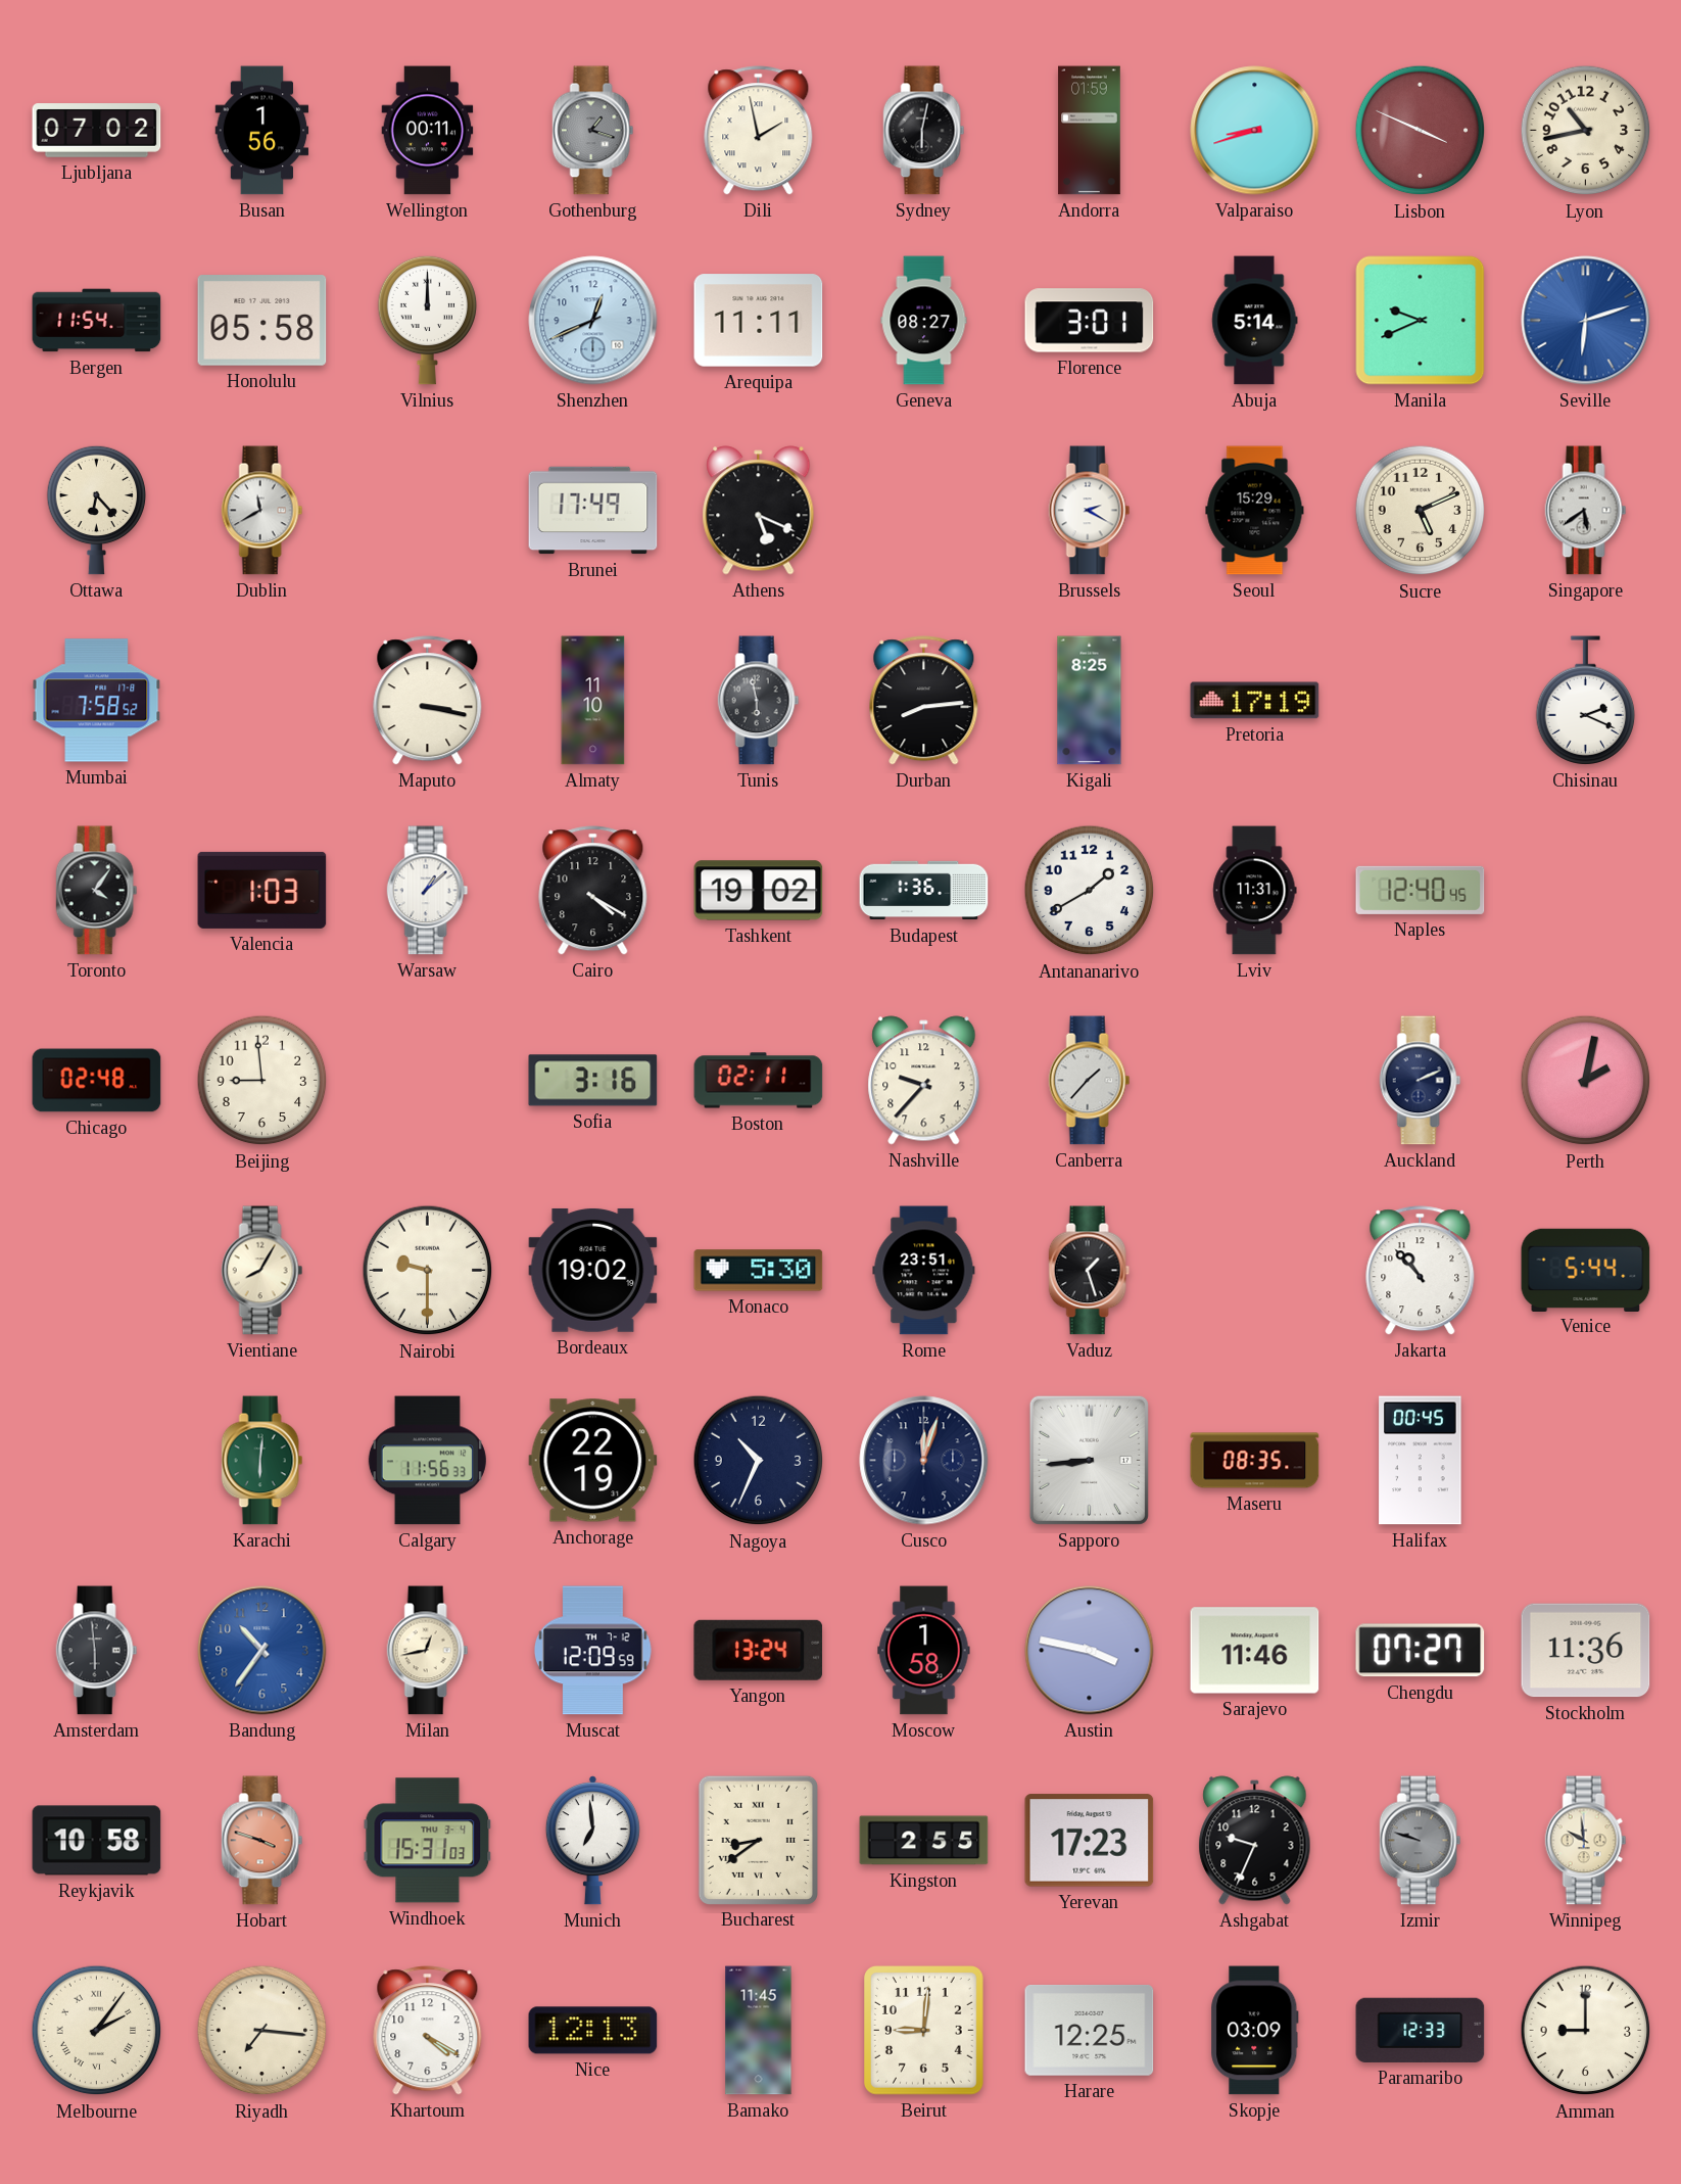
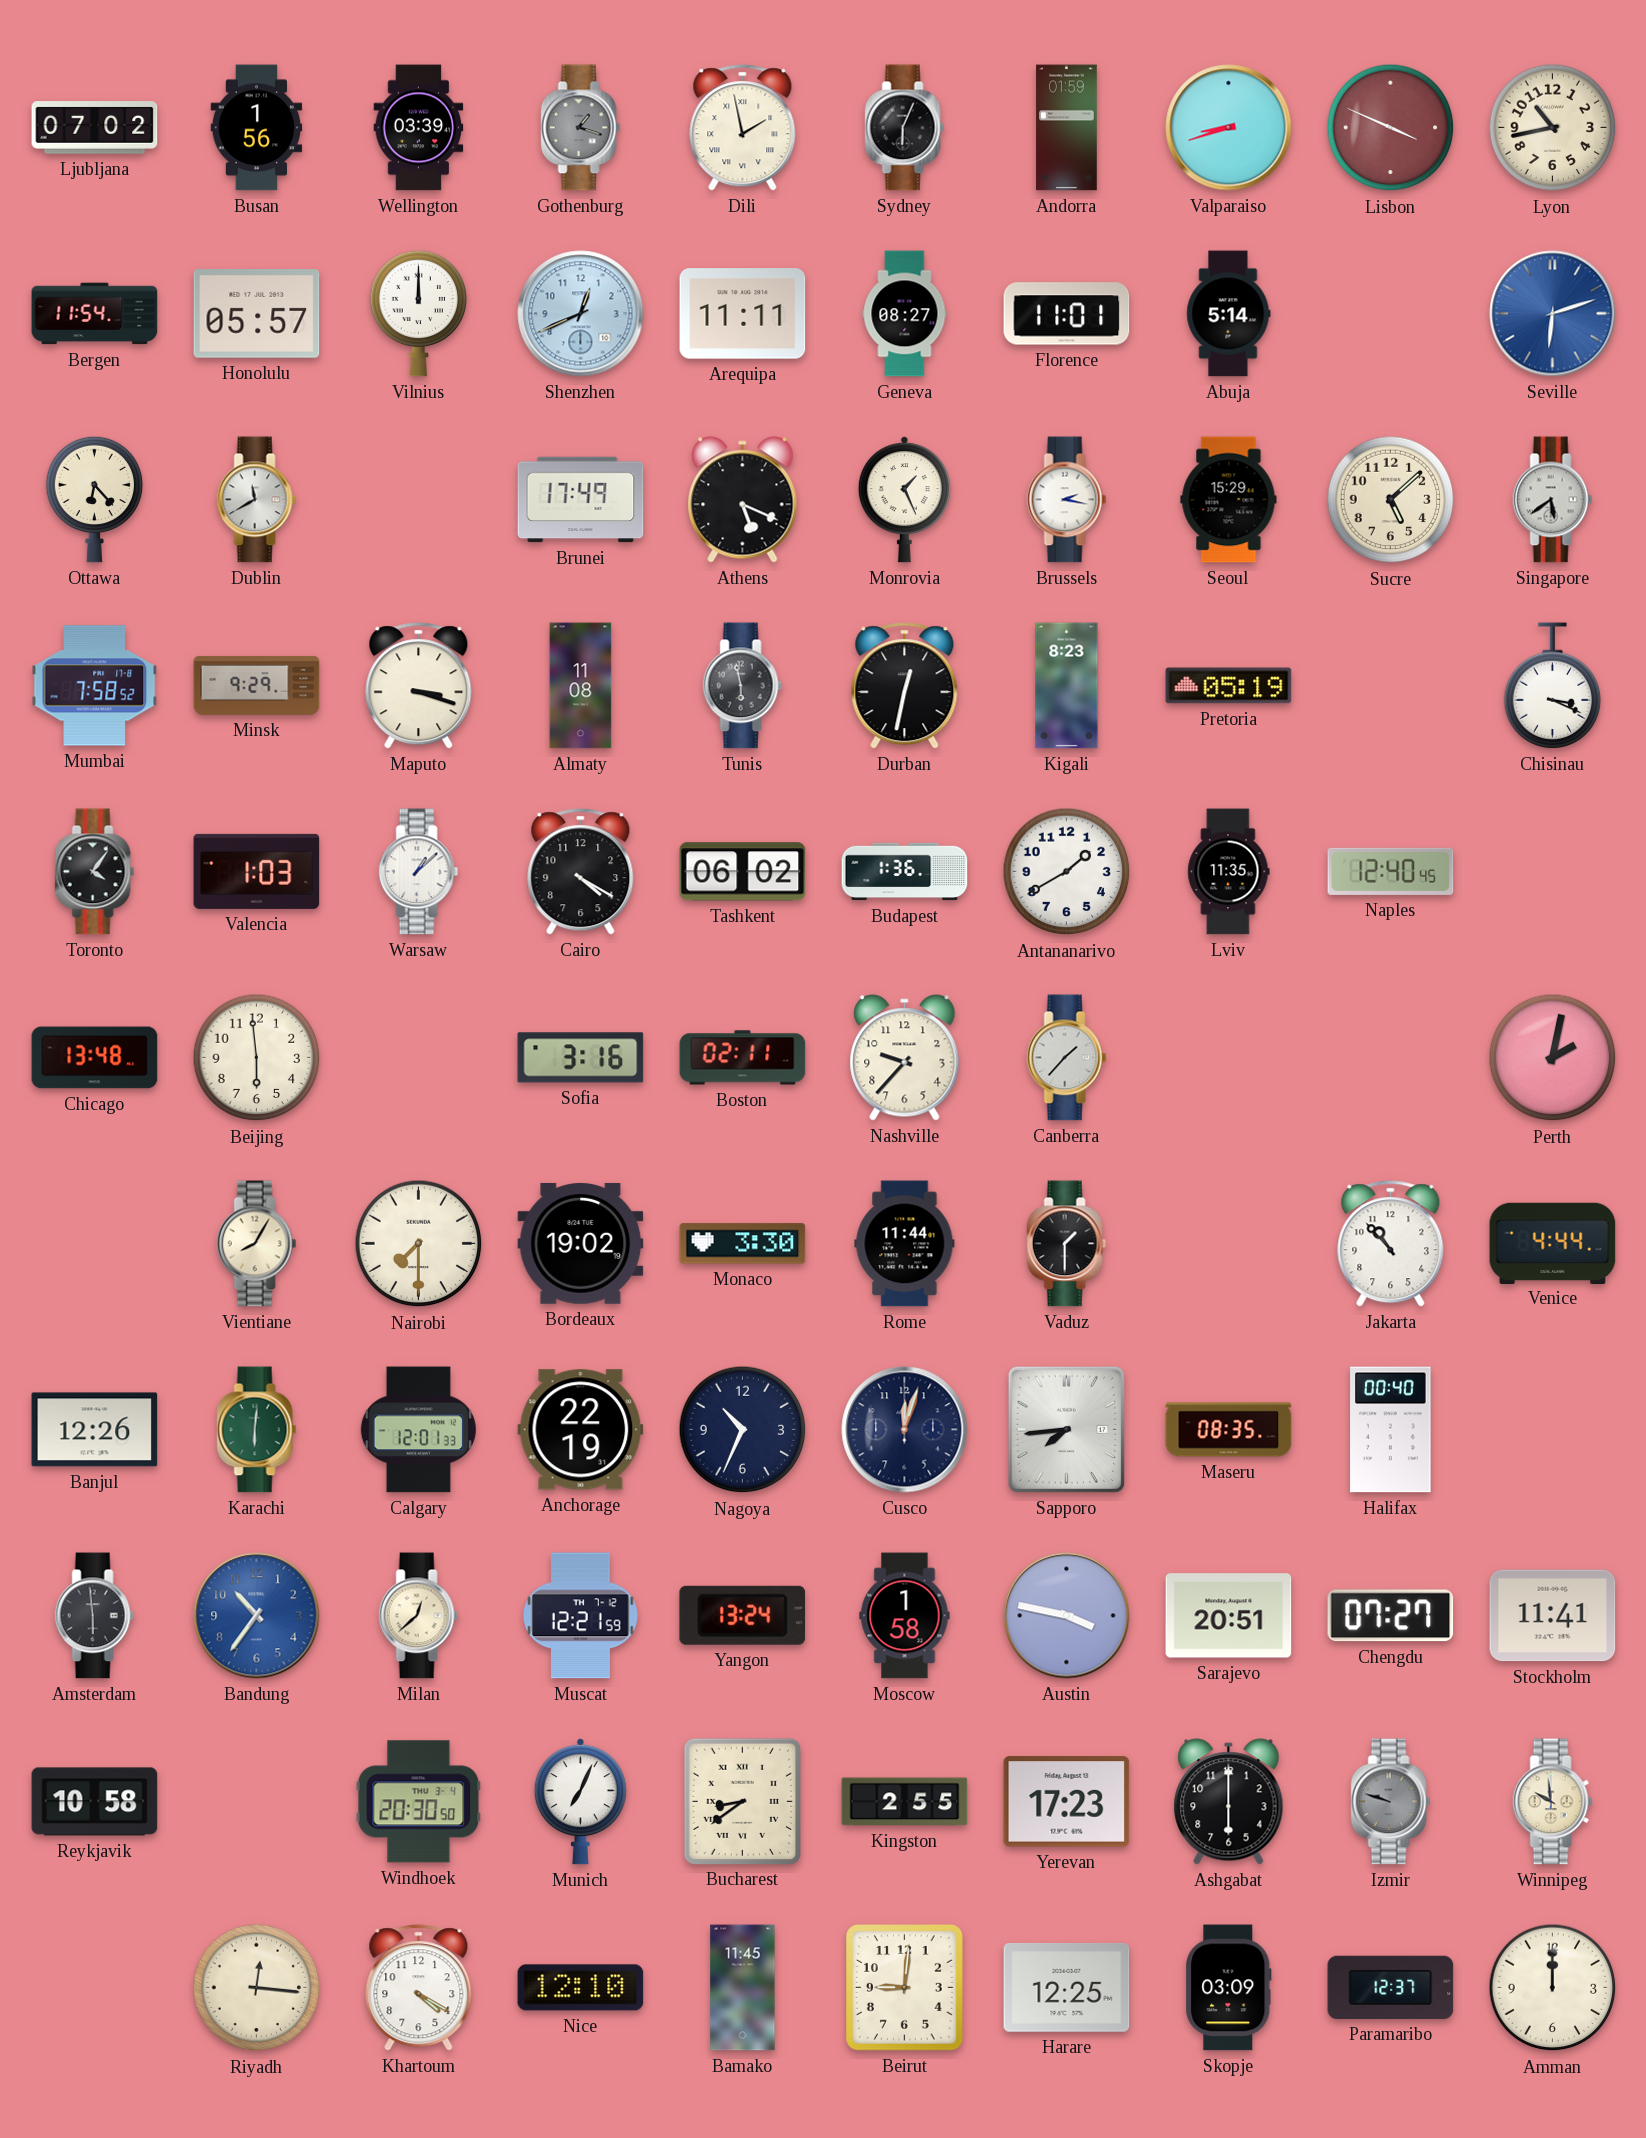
Wellington: 00:11 -> 03:39 (419, 128)
Sydney: 6:02 -> 6:04 (905, 128)
Honolulu: 05:58 -> 05:57 (257, 314)
Florence: 3:01 -> 11:01 (1067, 314)
Manila: 9:41 -> none (1421, 321)
Monrovia: none -> 1:26 (904, 500)
Brussels: 2:20 -> 2:17 (1067, 500)
Sucre: 5:11 -> 5:08 (1391, 500)
Minsk: none -> 9:29 (257, 685)
Maputo: 3:17 -> 3:18 (419, 686)
Almaty: 11:10 -> 11:08 (581, 686)
Durban: 8:14 -> 12:32 (905, 686)
Kigali: 8:25 -> 8:23 (1067, 686)
Pretoria: 17:19 -> 05:19 (1229, 686)
Chisinau: 2:19 -> 3:19 (1553, 686)
Tashkent: 19:02 -> 06:02 (743, 872)
Lviv: 11:31 -> 11:35 (1229, 872)
Chicago: 02:48 -> 13:48 (95, 1058)
Beijing: 8:59 -> 5:59 (257, 1058)
Auckland: 2:11 -> none (1421, 1081)
Nairobi: 9:30 -> 7:30 (419, 1244)
Monaco: 5:30 -> 3:30 (743, 1244)
Rome: 23:51 -> 11:44 (905, 1244)
Vaduz: 1:27 -> 1:30 (1067, 1244)
Venice: 5:44 -> 4:44 (1553, 1243)
Banjul: none -> 12:26 (95, 1430)
Calgary: 11:56 -> 12:01 (418, 1430)
Sapporo: 8:44 -> 7:44 (1066, 1429)
Halifax: 00:45 -> 00:40 (1391, 1430)
Milan: 12:43 -> 12:38 (419, 1616)
Muscat: 12:09 -> 12:21 (580, 1616)
Sarajevo: 11:46 -> 20:51 (1229, 1616)
Stockholm: 11:36 -> 11:41 (1553, 1616)
Hobart: 3:48 -> none (262, 1841)
Windhoek: 15:31 -> 20:30 (419, 1802)
Munich: 6:59 -> 7:04 (580, 1802)
Ashgabat: 9:34 -> 6:00 (1229, 1802)
Melbourne: 2:06 -> none (97, 2031)
Riyadh: 7:16 -> 12:16 (257, 1988)
Nice: 12:13 -> 12:10 (581, 1988)
Paramaribo: 12:33 -> 12:37 (1391, 1987)
Amman: 9:00 -> 12:00 (1553, 1988)
